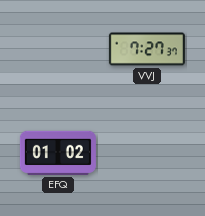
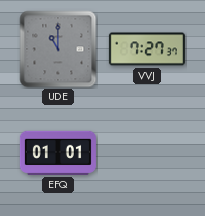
UDE: none -> 11:00 (58, 49)
EFQ: 01:02 -> 01:01 (58, 153)
